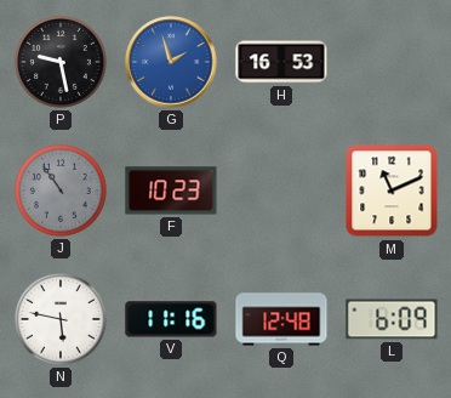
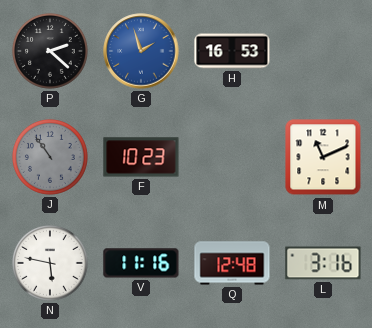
P: 9:28 -> 2:22 (50, 51)
L: 6:09 -> 3:16 (323, 263)
